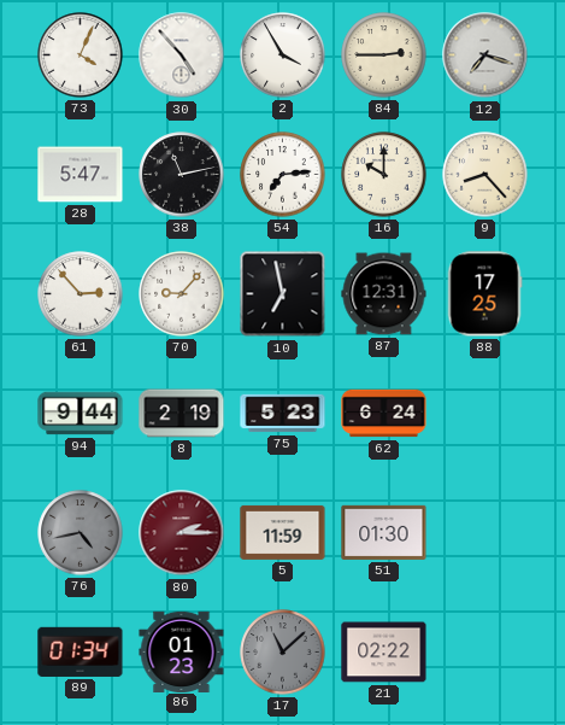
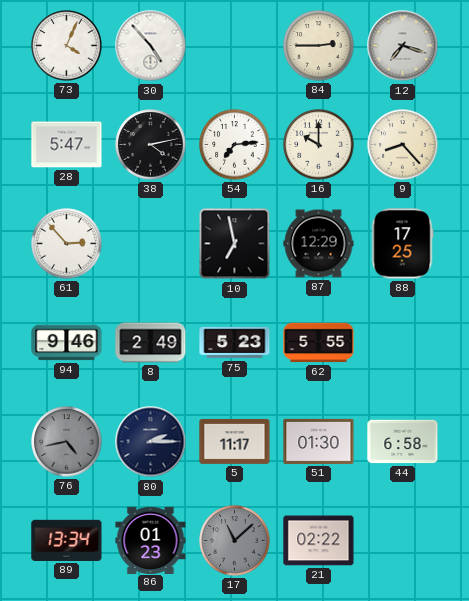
2: 3:55 -> none (283, 55)
38: 11:13 -> 4:13 (151, 145)
70: 9:07 -> none (182, 294)
87: 12:31 -> 12:29 (319, 244)
94: 9:44 -> 9:46 (67, 343)
8: 2:19 -> 2:49 (151, 343)
62: 6:24 -> 5:55 (319, 343)
80 dial: burgundy -> navy (151, 442)
5: 11:59 -> 11:17 (235, 441)
44: none -> 6:58 (403, 442)
89: 01:34 -> 13:34 (67, 540)
